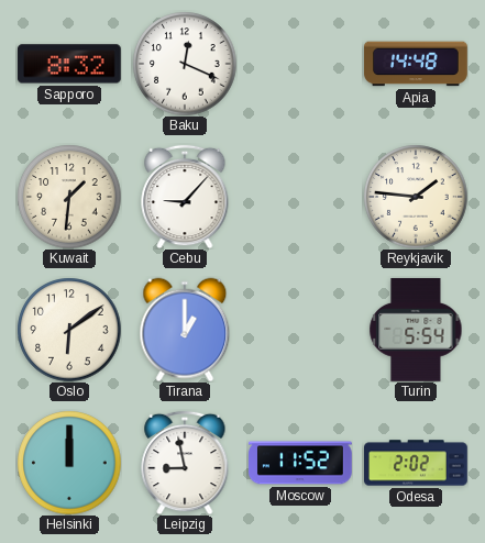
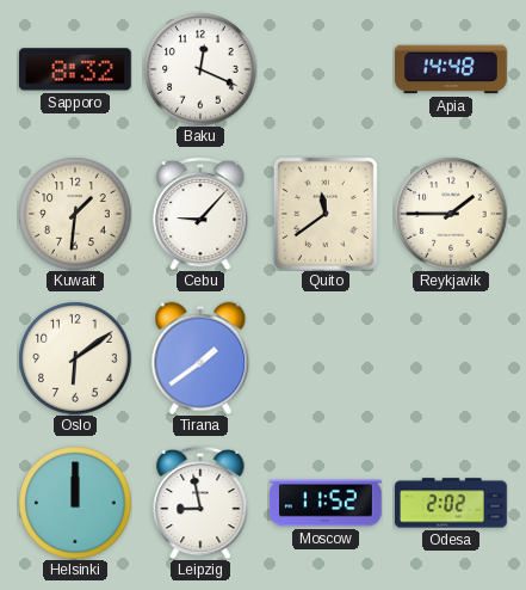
Quito: none -> 11:39 (326, 214)
Reykjavik: 1:46 -> 1:45 (451, 214)
Tirana: 1:00 -> 1:39 (200, 358)
Turin: 5:54 -> none (416, 330)
